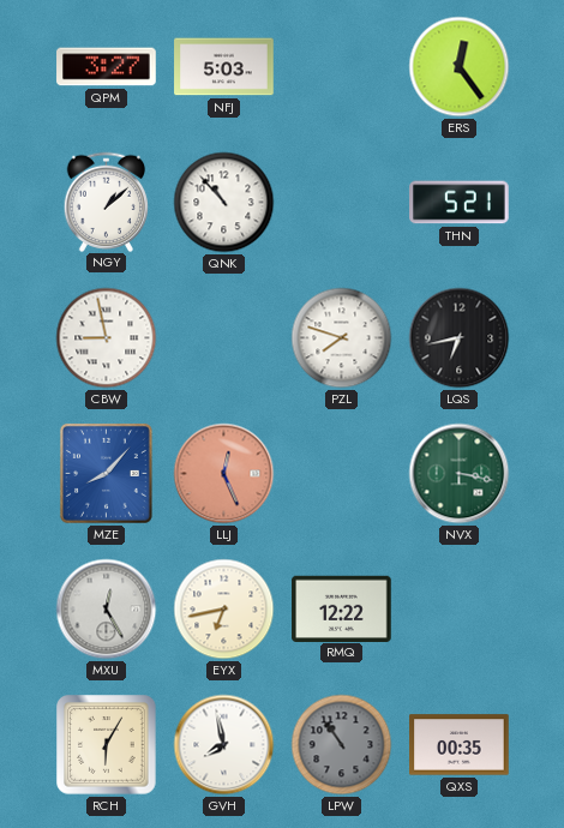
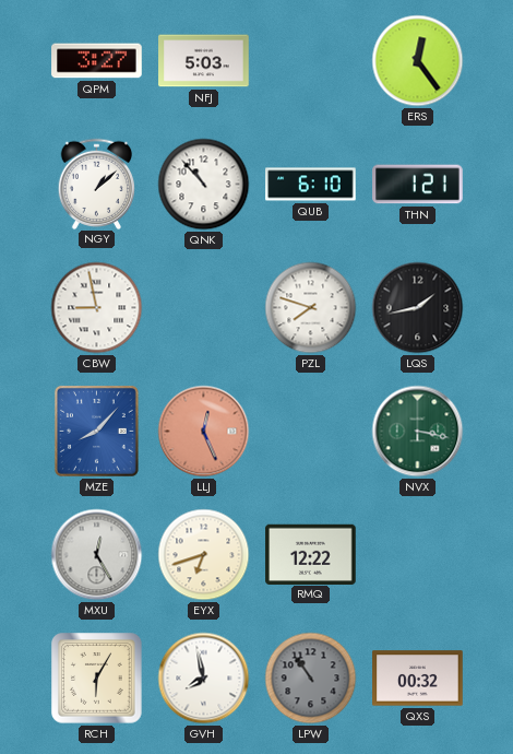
QUB: none -> 6:10 (311, 185)
THN: 5:21 -> 1:21 (418, 185)
LQS: 6:43 -> 1:43 (418, 308)
EYX: 6:43 -> 6:42 (204, 555)
QXS: 00:35 -> 00:32 (418, 679)
